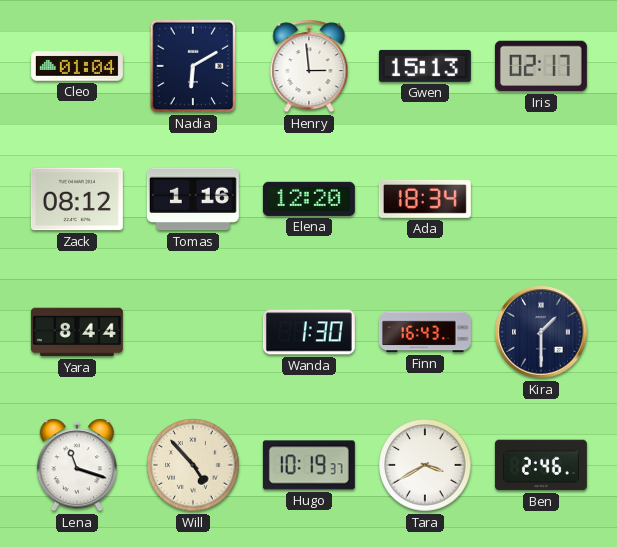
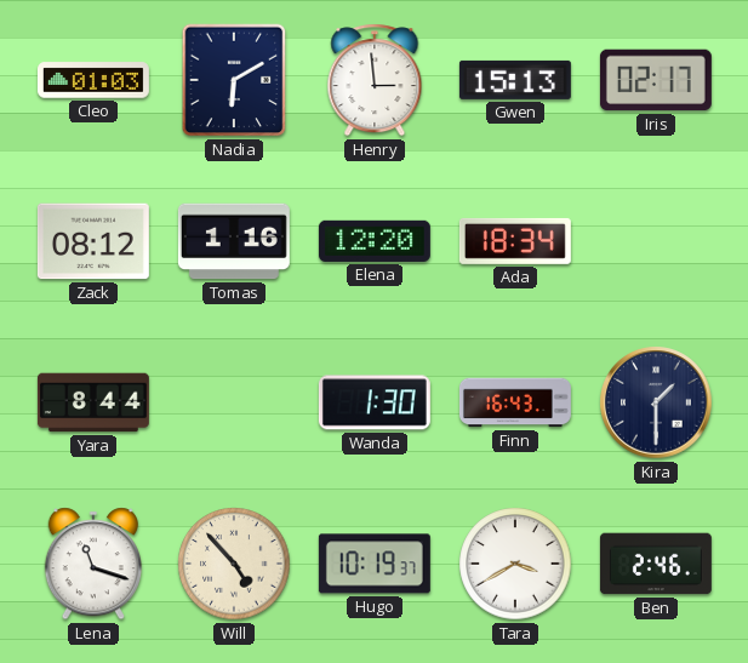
Cleo: 01:04 -> 01:03 (93, 80)
